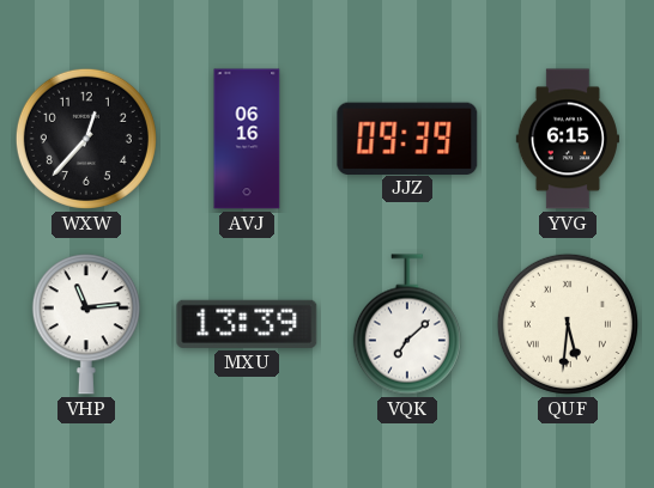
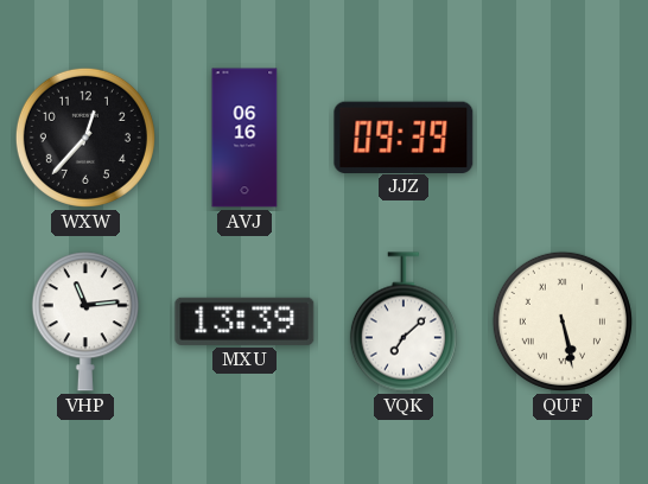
YVG: 6:15 -> none (567, 139)
QUF: 5:31 -> 5:28 (563, 321)
